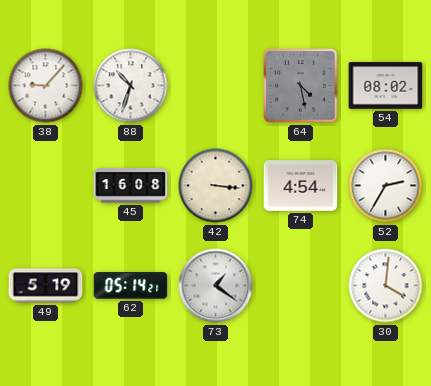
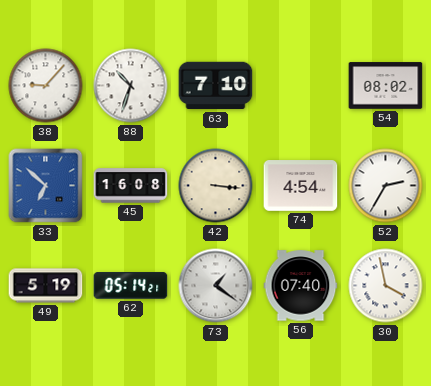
63: none -> 7:10 (216, 86)
64: 4:28 -> none (301, 86)
33: none -> 6:52 (46, 186)
56: none -> 07:40 (301, 286)
30: 4:01 -> 3:58 (386, 286)
